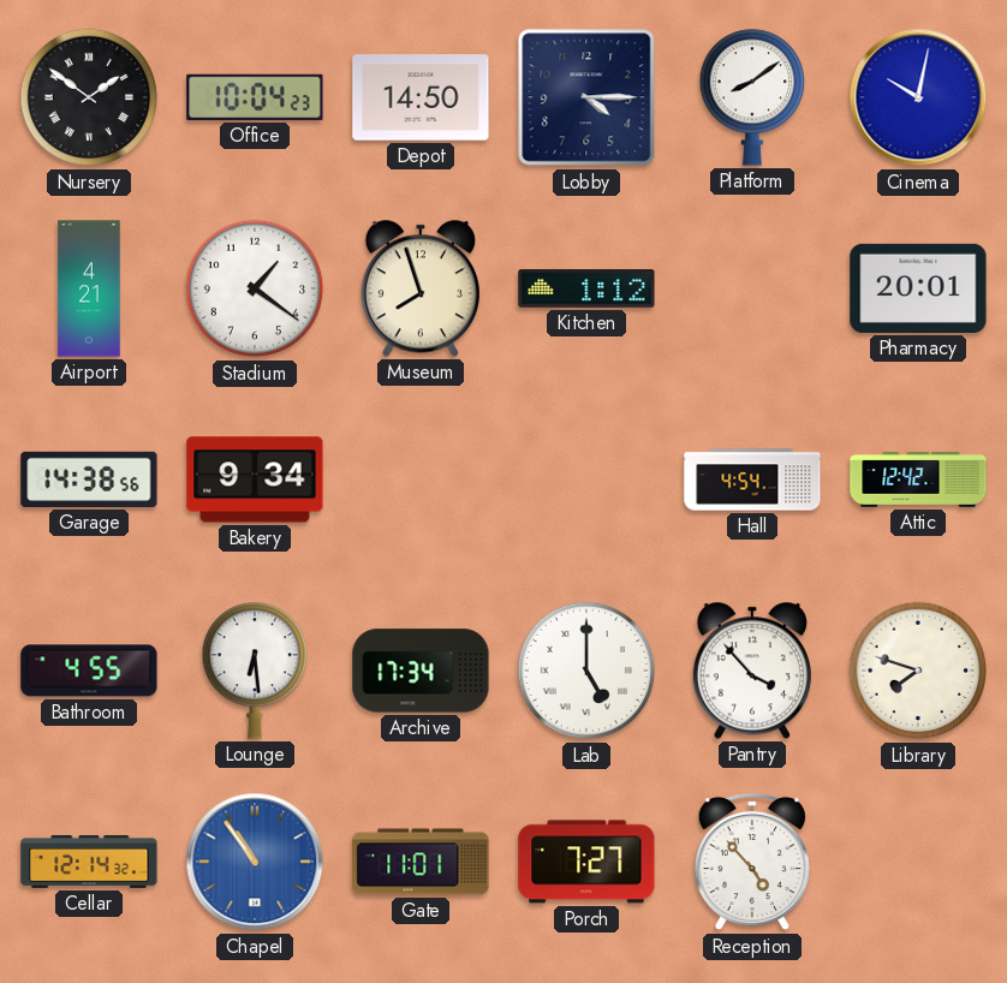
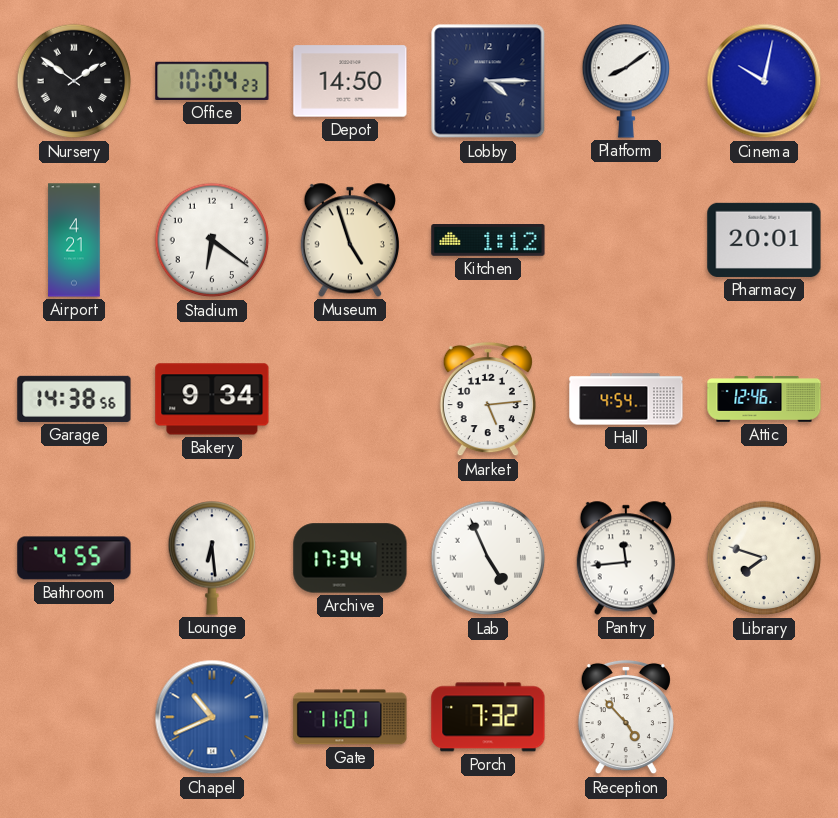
Stadium: 1:21 -> 6:21 (212, 240)
Museum: 7:57 -> 4:57 (350, 240)
Market: none -> 5:14 (488, 399)
Attic: 12:42 -> 12:46 (764, 400)
Lab: 5:00 -> 4:56 (488, 558)
Pantry: 3:53 -> 11:44 (626, 558)
Cellar: 12:14 -> none (89, 862)
Chapel: 10:54 -> 10:41 (212, 717)
Porch: 7:27 -> 7:32 (488, 717)
